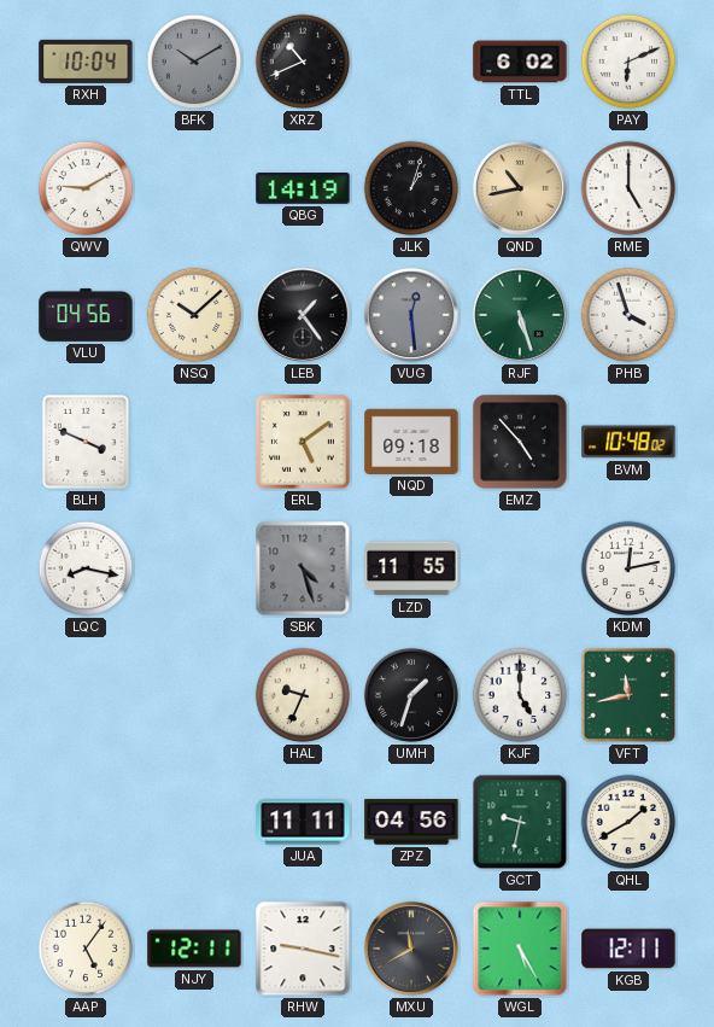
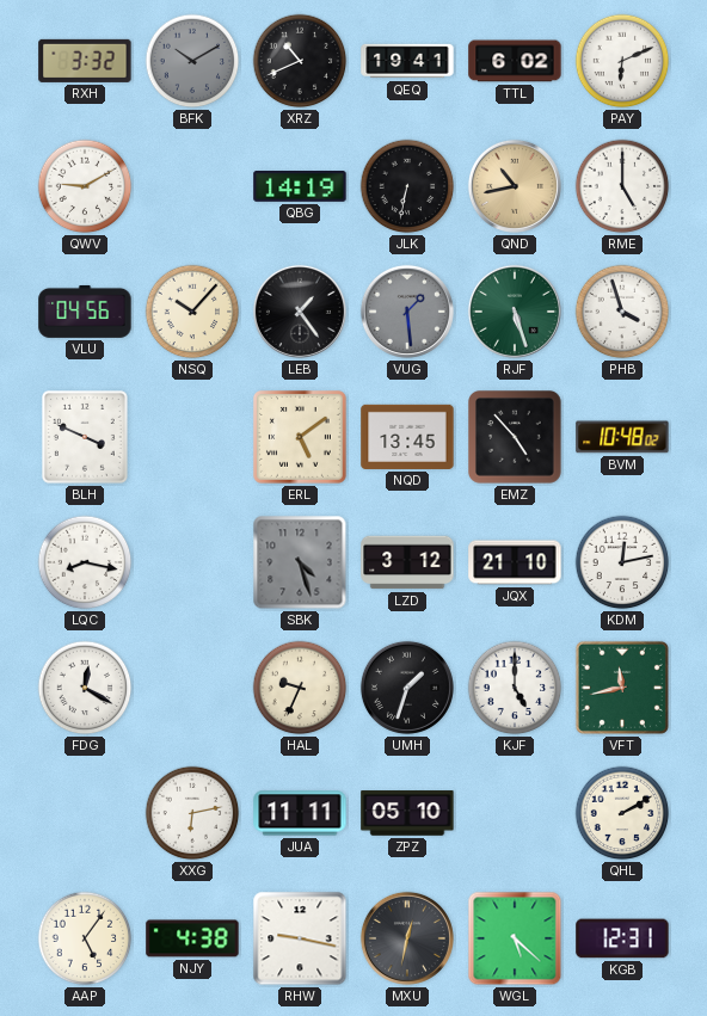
RXH: 10:04 -> 3:32 (85, 61)
QEQ: none -> 19:41 (407, 61)
JLK: 1:03 -> 6:32 (407, 186)
NSQ: 10:08 -> 10:07 (192, 312)
VUG: 12:29 -> 1:29 (407, 312)
NQD: 09:18 -> 13:45 (407, 437)
LZD: 11:55 -> 3:12 (407, 562)
JQX: none -> 21:10 (515, 562)
FDG: none -> 12:20 (85, 688)
XXG: none -> 6:13 (192, 813)
ZPZ: 04:56 -> 05:10 (407, 813)
GCT: 9:32 -> none (520, 822)
QHL: 1:40 -> 2:10 (622, 813)
NJY: 12:11 -> 4:38 (192, 938)
MXU: 11:40 -> 12:32 (407, 938)
WGL: 5:25 -> 5:22 (515, 938)
KGB: 12:11 -> 12:31 (622, 938)
